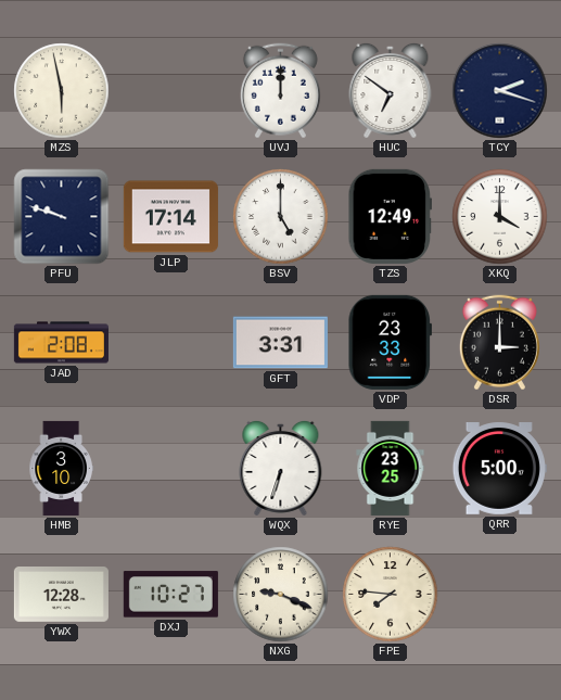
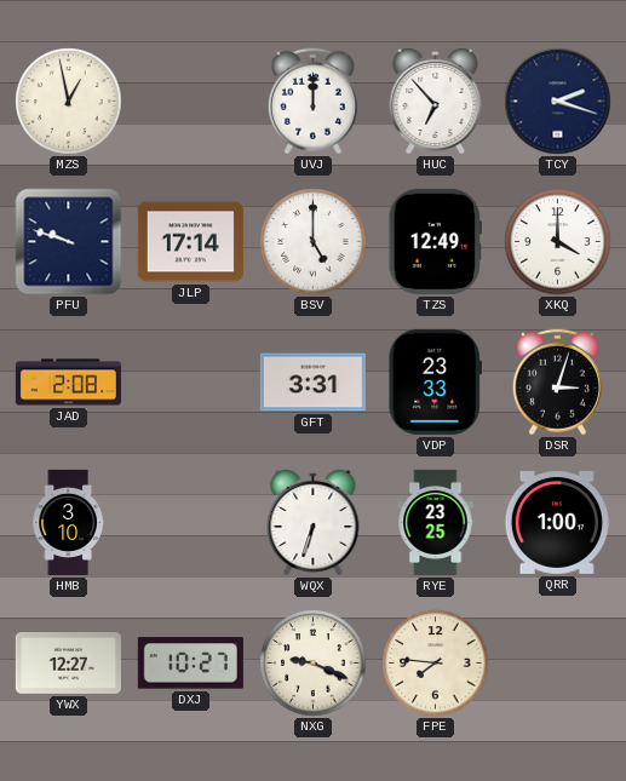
MZS: 5:58 -> 12:58 (69, 102)
HUC: 6:51 -> 6:53 (436, 101)
DSR: 3:00 -> 3:03 (557, 383)
QRR: 5:00 -> 1:00 (557, 523)
YWX: 12:28 -> 12:27 (68, 664)
